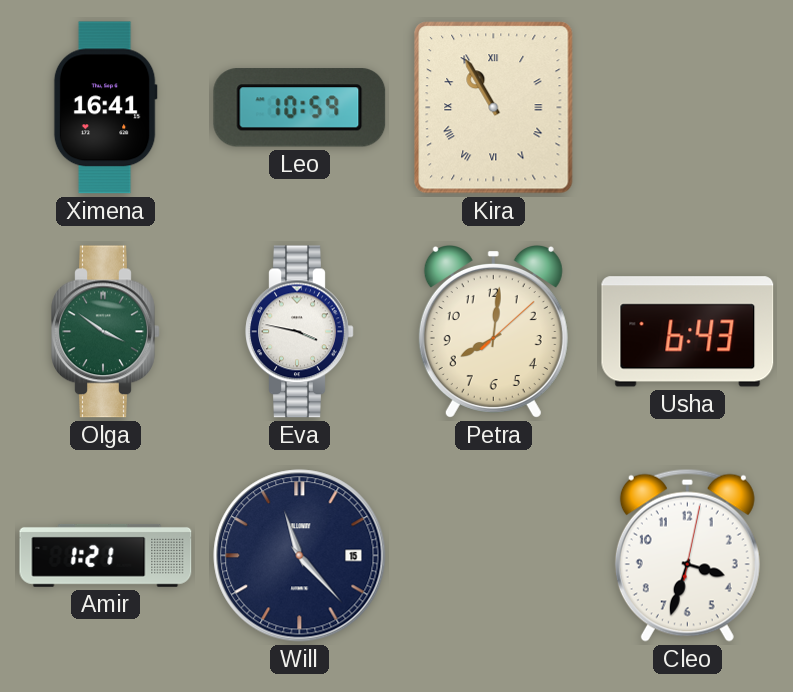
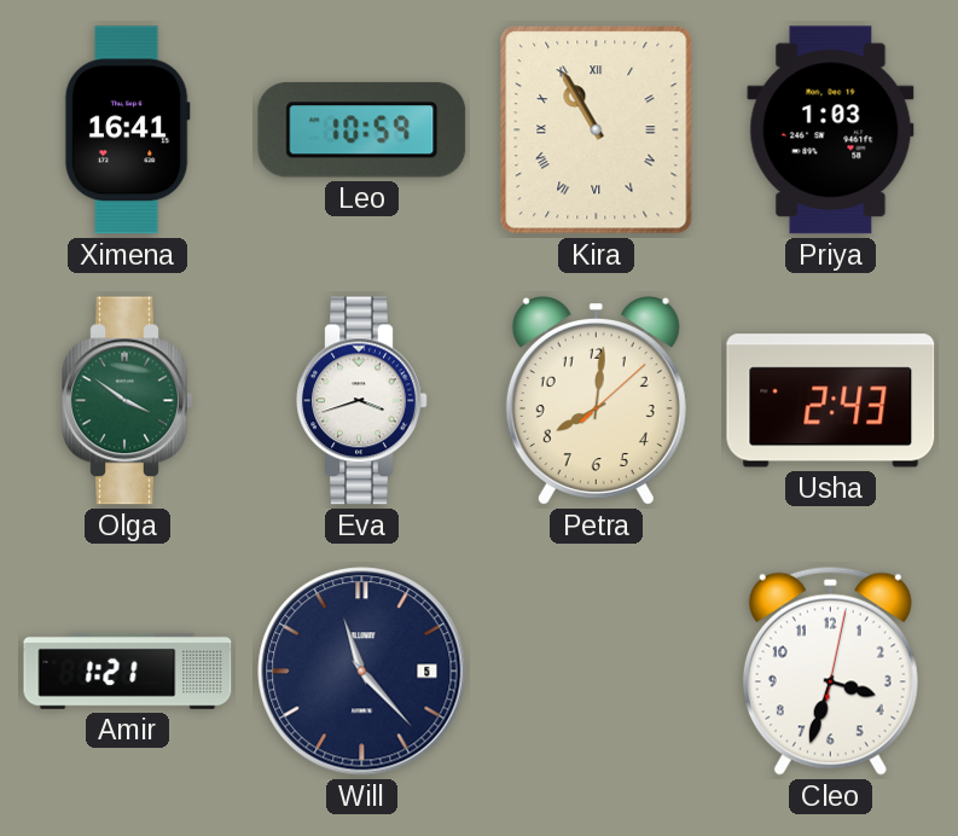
Priya: none -> 1:03 (831, 130)
Eva: 3:47 -> 3:42 (362, 401)
Usha: 6:43 -> 2:43 (831, 401)
Will date: 15 -> 5 (362, 672)
